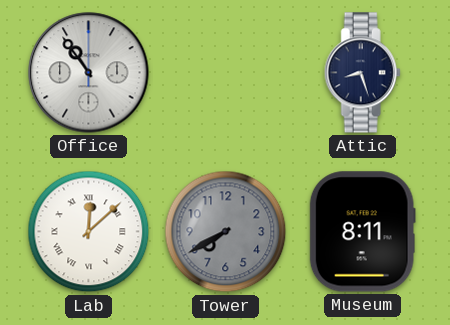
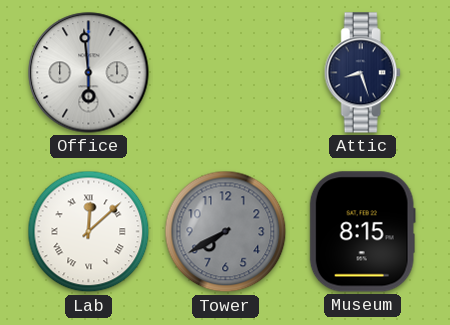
Office: 10:54 -> 5:59 (89, 73)
Museum: 8:11 -> 8:15 (362, 232)
